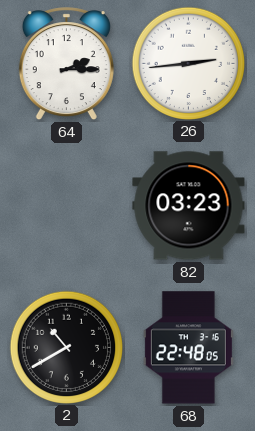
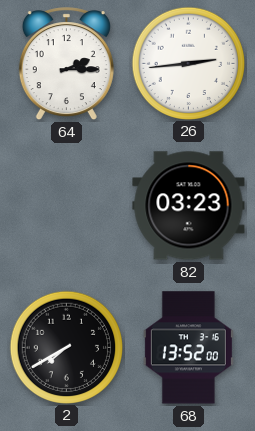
2: 10:40 -> 7:40 (66, 347)
68: 22:48 -> 13:52 (188, 348)
